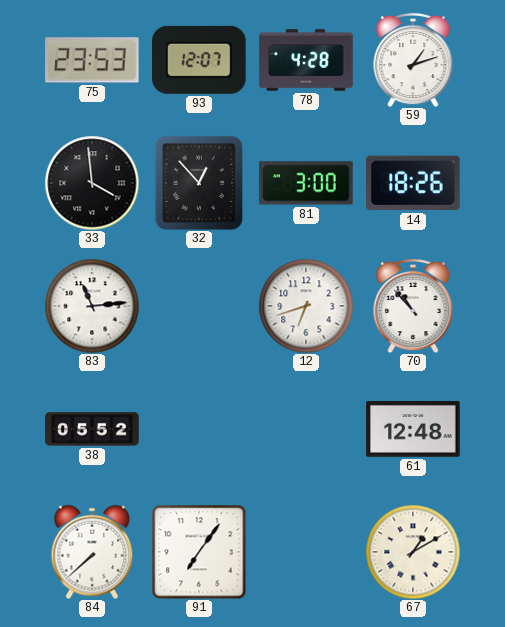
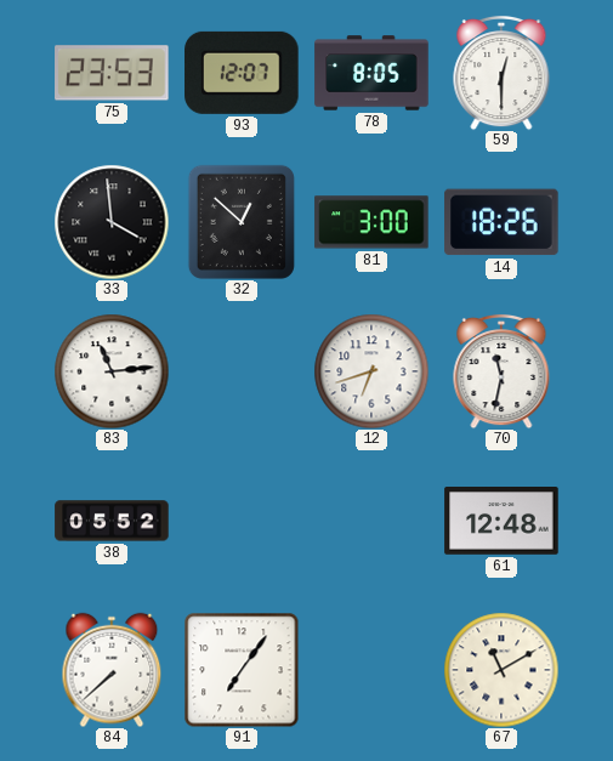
78: 4:28 -> 8:05 (371, 73)
59: 1:12 -> 12:30 (501, 73)
32: 12:53 -> 12:52 (242, 222)
70: 10:53 -> 11:32 (501, 371)
67: 1:10 -> 11:10 (501, 670)
